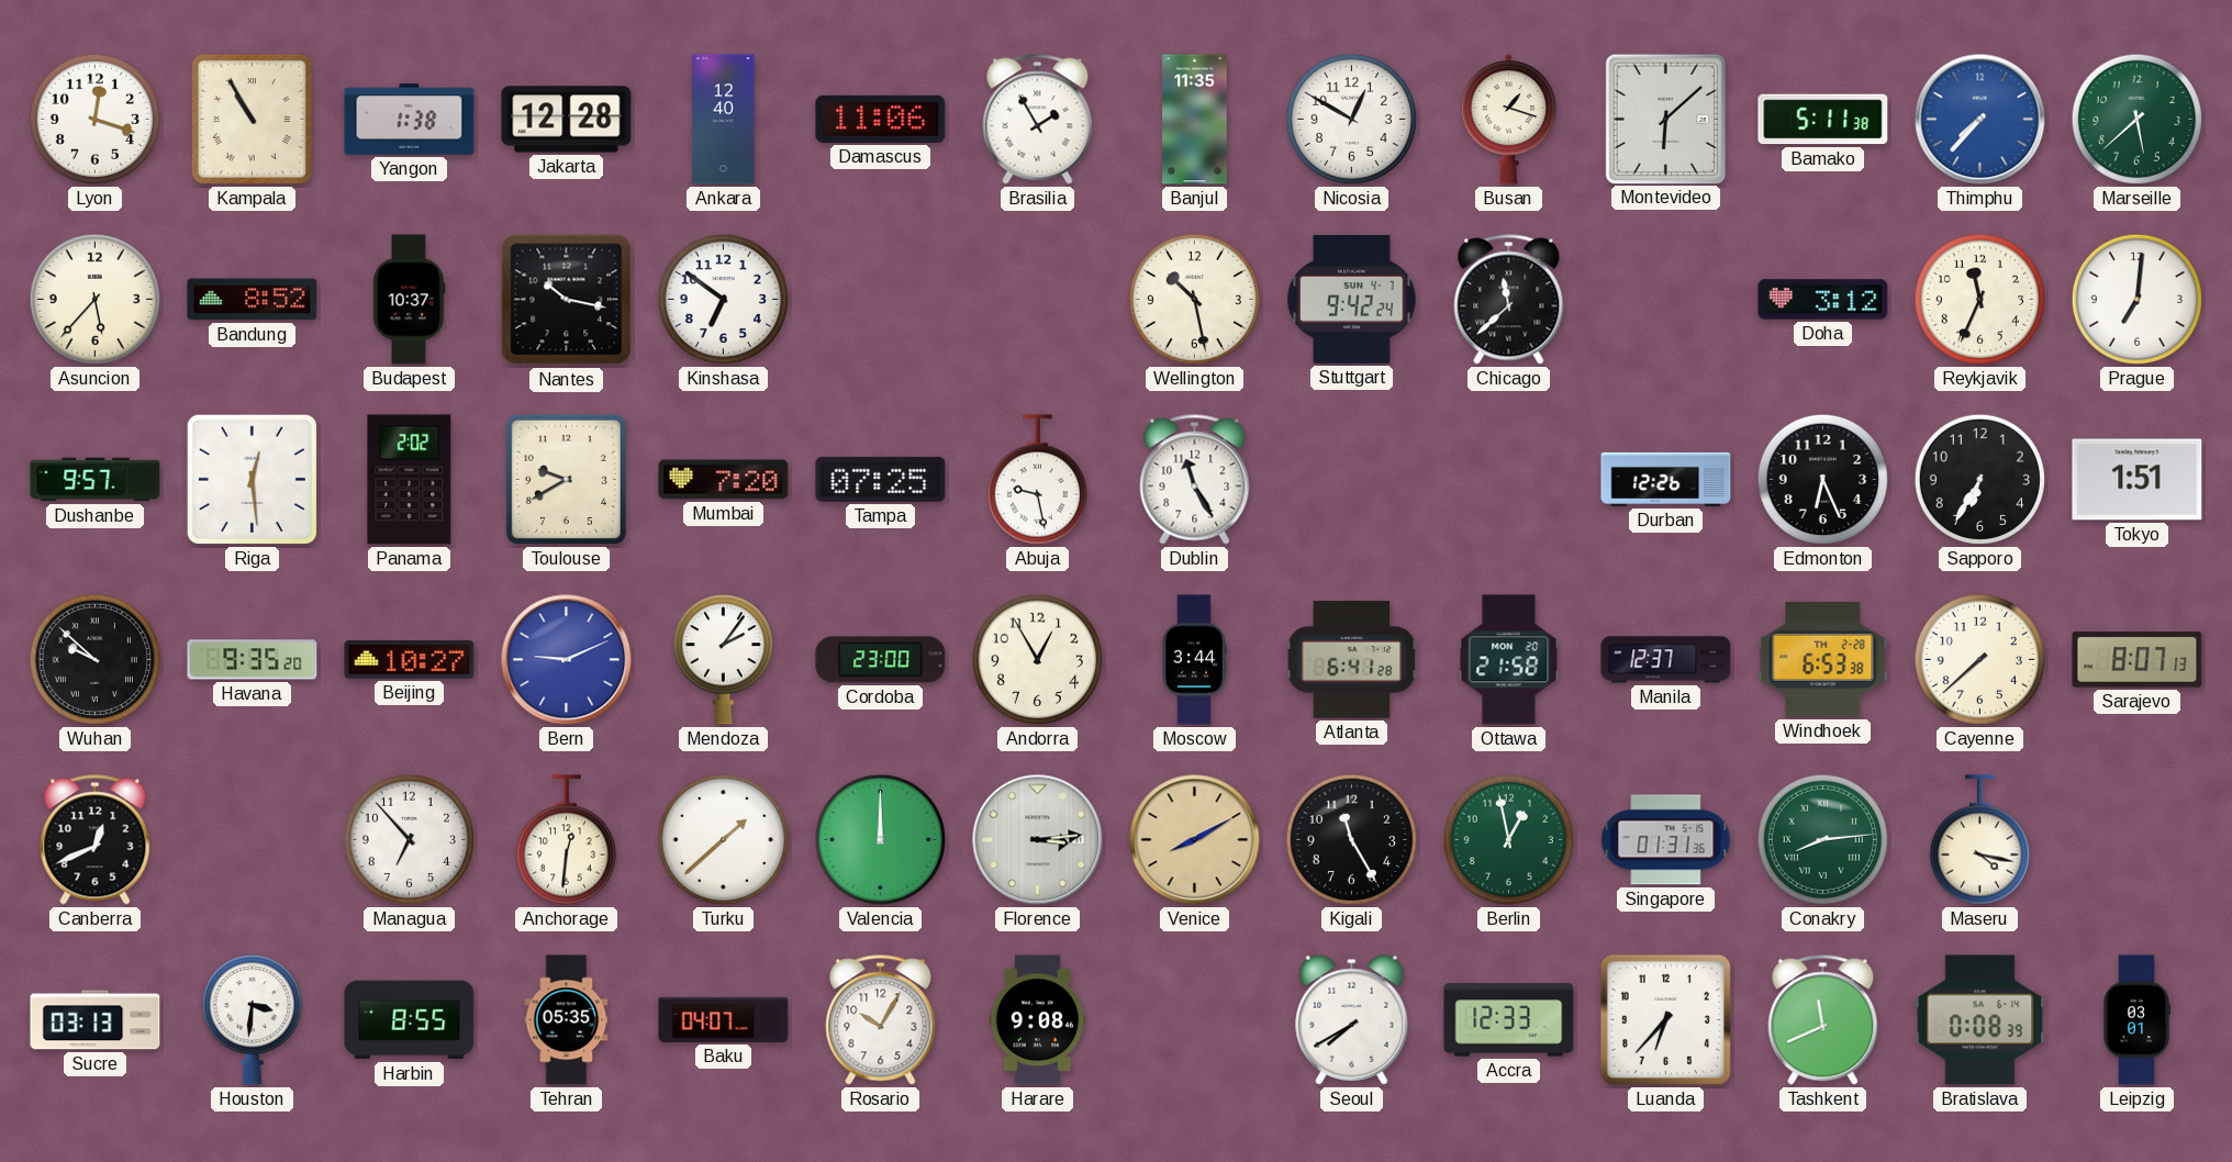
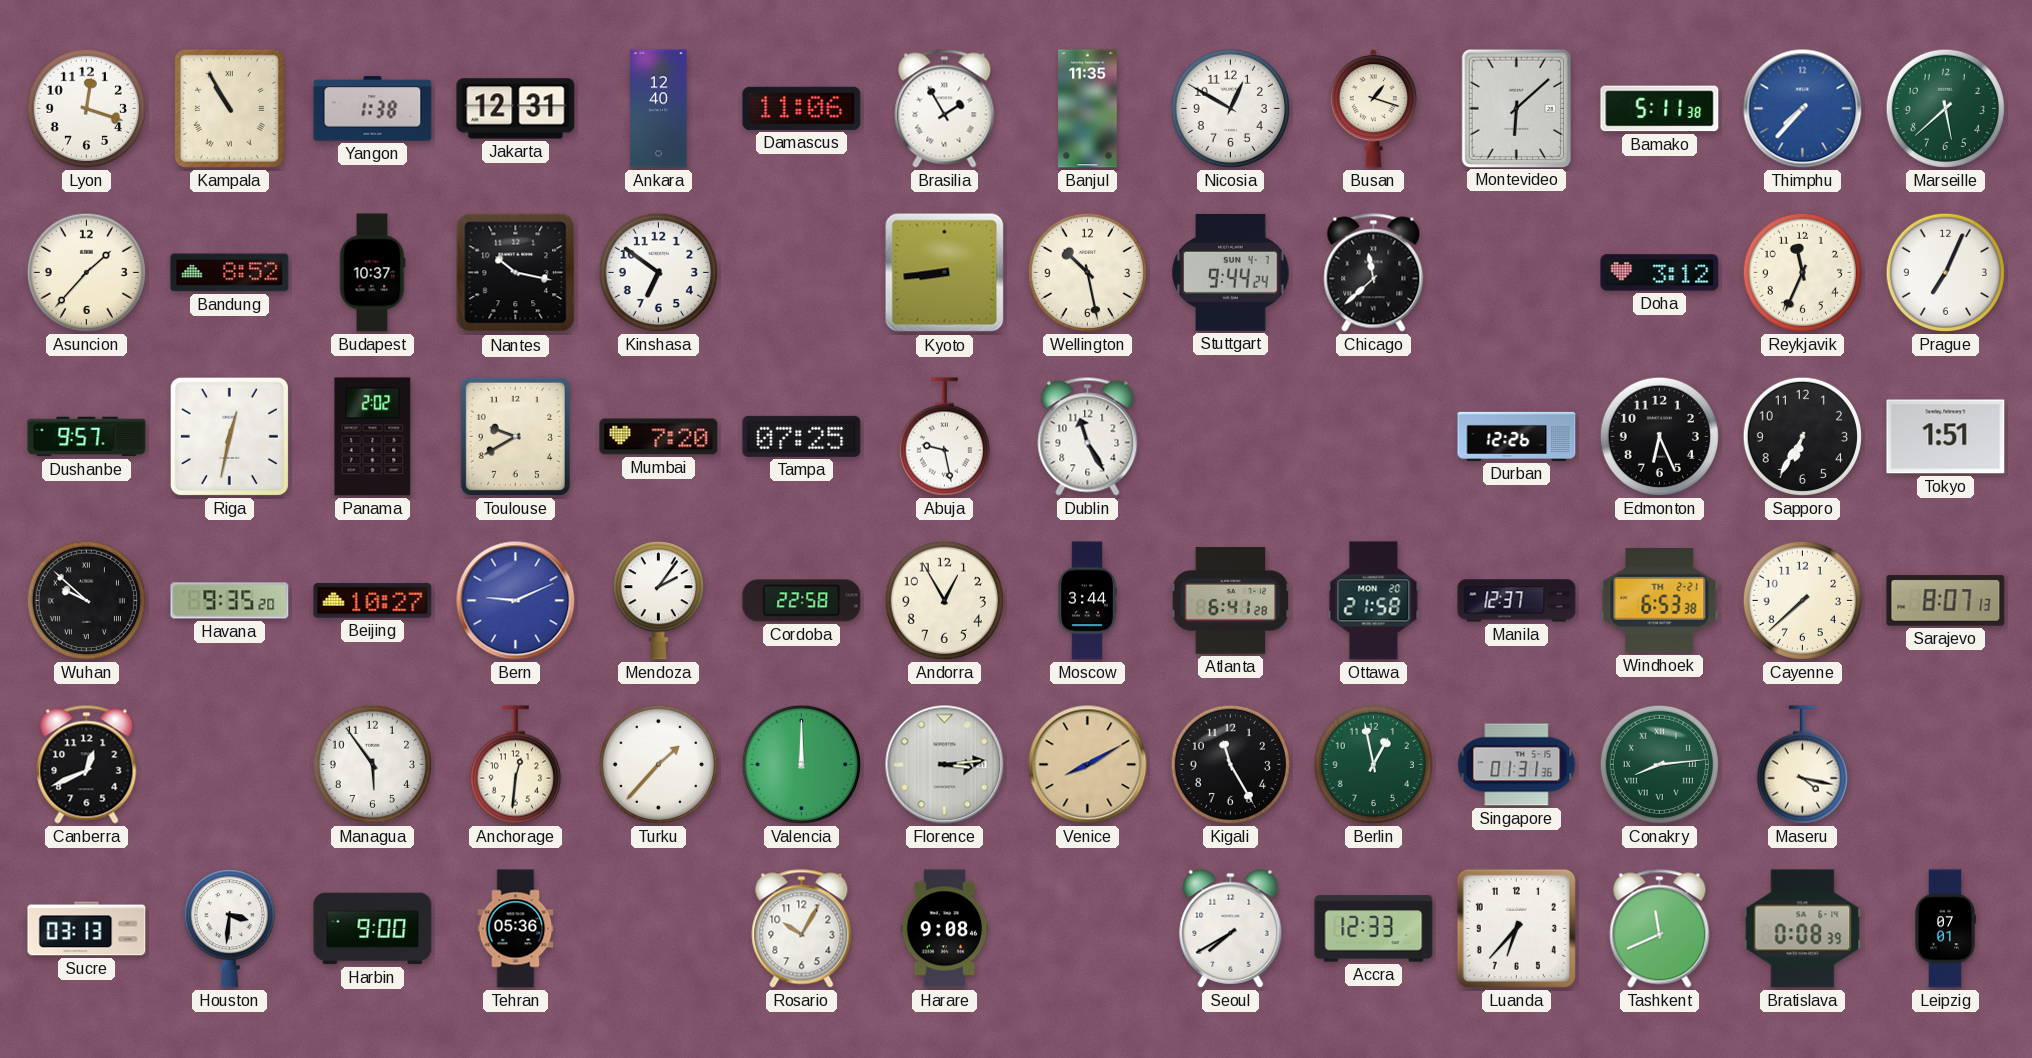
Jakarta: 12:28 -> 12:31 (516, 109)
Asuncion: 5:37 -> 1:37 (86, 272)
Kyoto: none -> 8:44 (945, 273)
Stuttgart: 9:42 -> 9:44 (1231, 272)
Prague: 7:01 -> 7:04 (1945, 272)
Riga: 12:29 -> 12:32 (229, 436)
Cordoba: 23:00 -> 22:58 (802, 601)
Windhoek date: TH 2-28 -> TH 2-21 (1660, 600)
Managua: 6:53 -> 5:54 (372, 764)
Turku: 1:38 -> 1:37 (658, 764)
Harbin: 8:55 -> 9:00 (373, 929)
Tehran: 05:35 -> 05:36 (516, 929)
Baku: 04:07 -> none (724, 1019)
Leipzig: 03:01 -> 07:01 (1945, 929)
